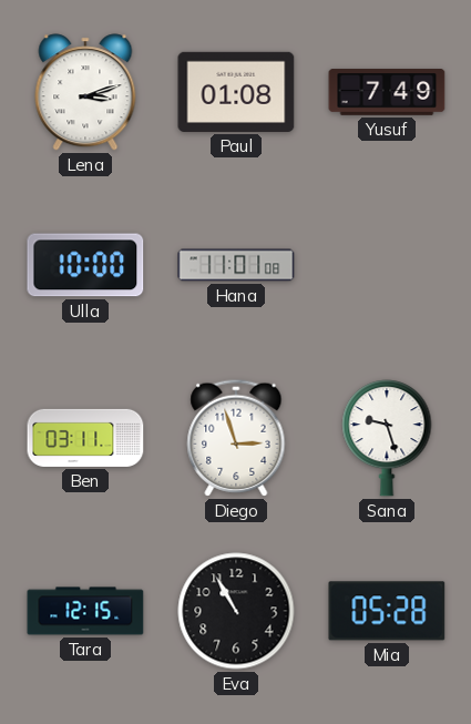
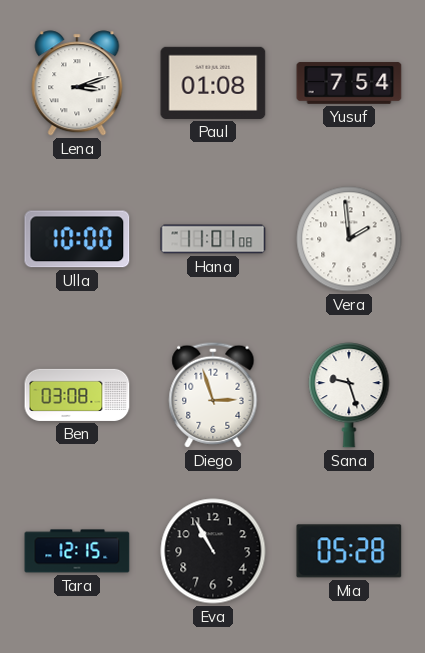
Yusuf: 7:49 -> 7:54 (349, 83)
Vera: none -> 1:59 (349, 239)
Ben: 03:11 -> 03:08 (77, 395)
